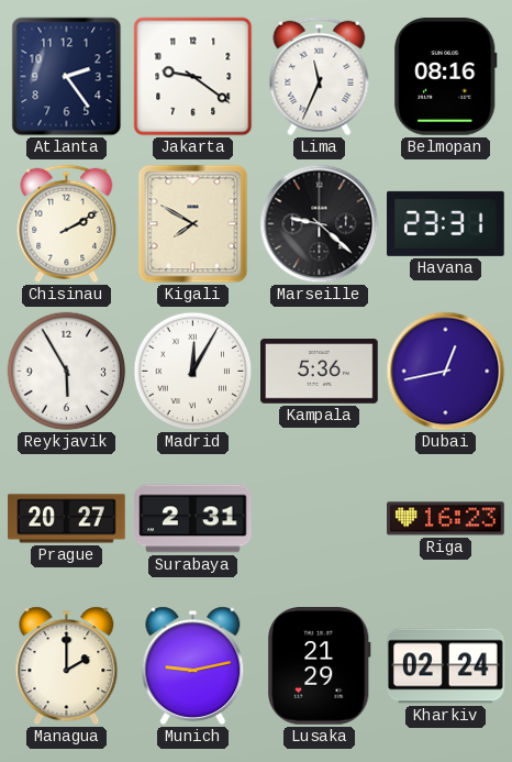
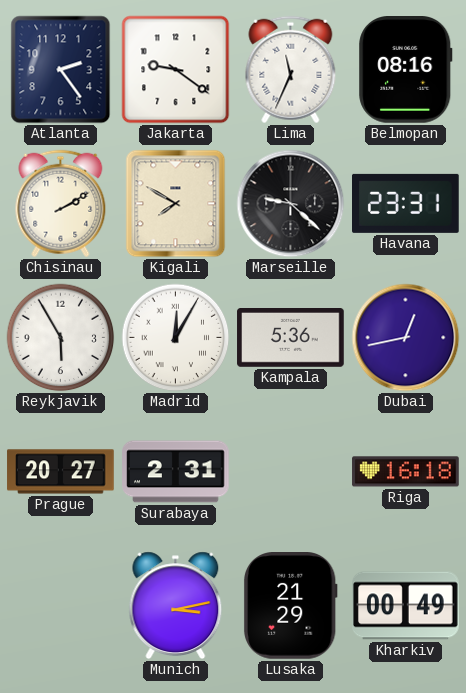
Riga: 16:23 -> 16:18 (406, 472)
Managua: 2:00 -> none (67, 666)
Munich: 9:13 -> 3:13 (176, 606)
Kharkiv: 02:24 -> 00:49 (406, 606)
